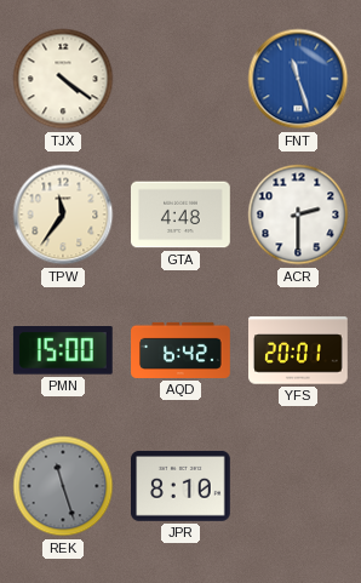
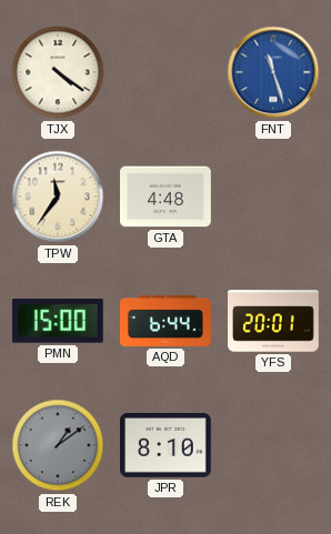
ACR: 2:30 -> none (298, 215)
AQD: 6:42 -> 6:44 (165, 321)
REK: 11:27 -> 1:09 (58, 445)
